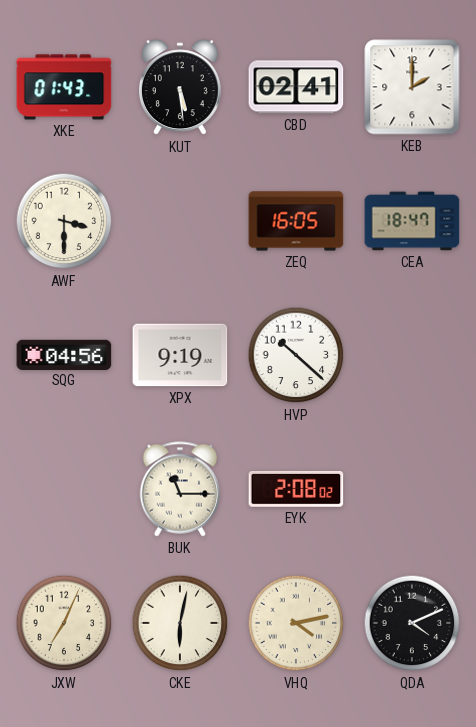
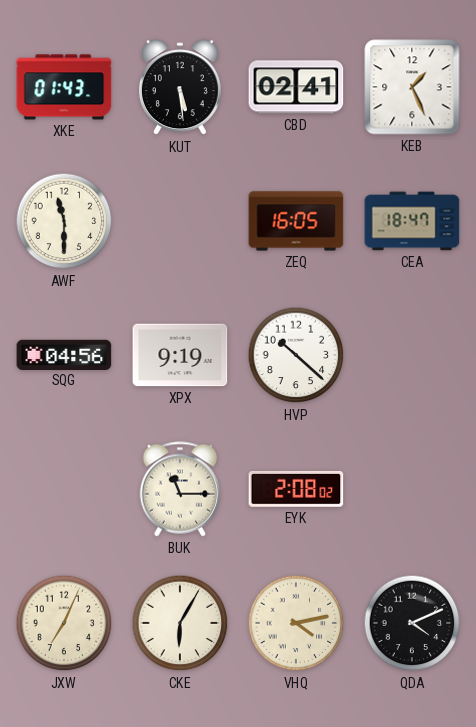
KEB: 2:00 -> 1:26 (412, 87)
AWF: 3:30 -> 11:30 (64, 221)
CKE: 6:02 -> 6:05 (180, 623)
